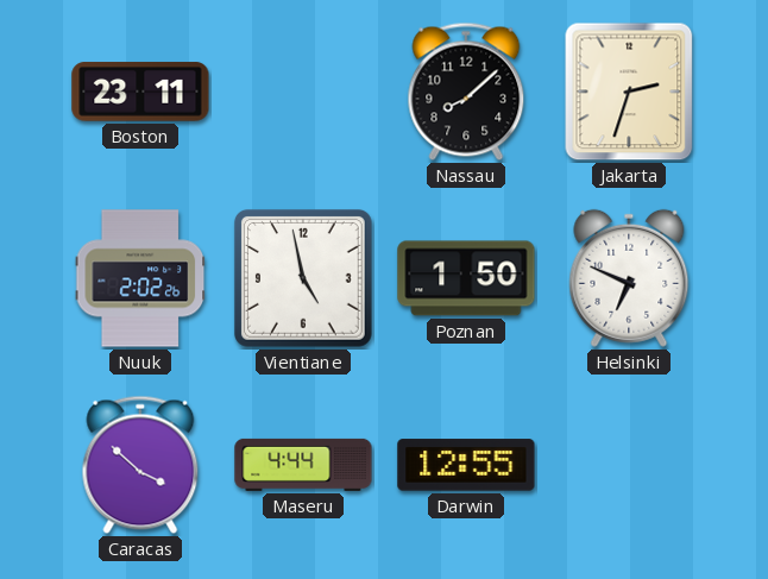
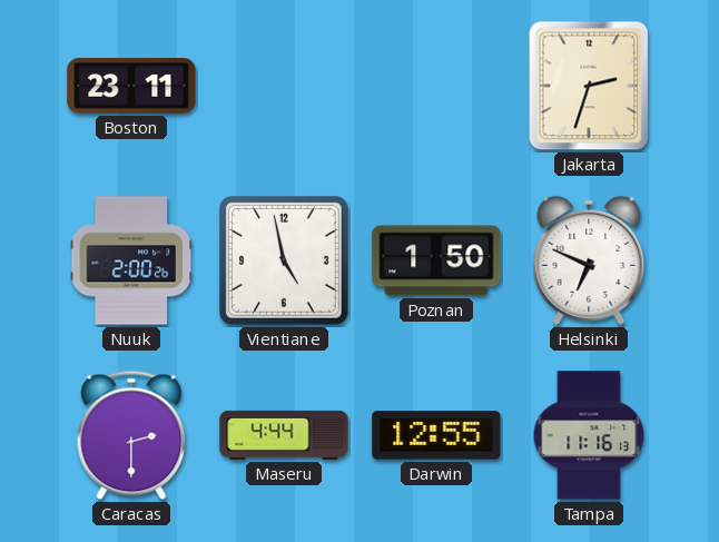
Nassau: 8:08 -> none (466, 92)
Nuuk: 2:02 -> 2:00 (131, 260)
Caracas: 3:52 -> 2:30 (131, 435)
Tampa: none -> 11:16 (589, 435)
